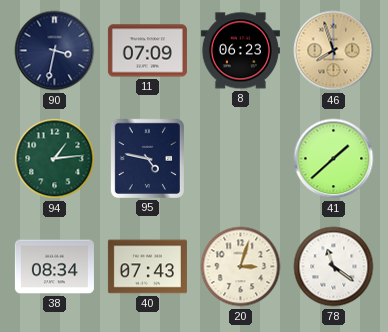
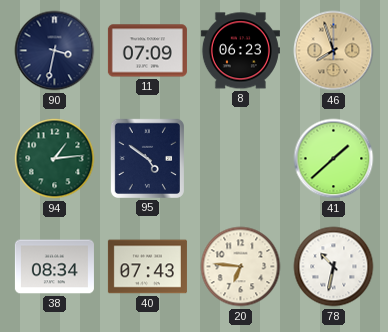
95: 4:47 -> 4:51 (147, 158)
20: 3:03 -> 6:46 (241, 267)
78: 11:21 -> 10:32 (334, 267)
